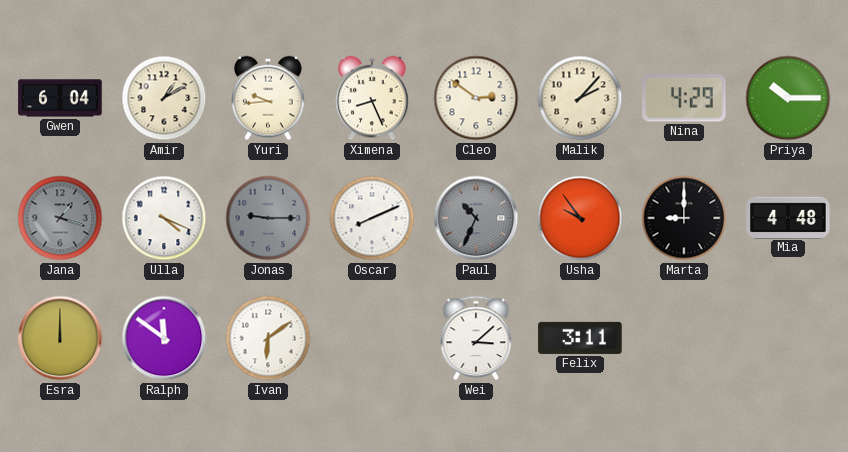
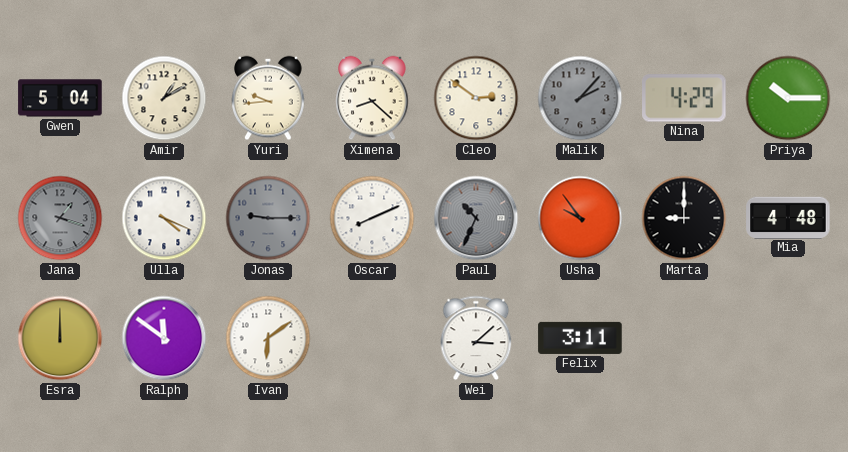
Gwen: 6:04 -> 5:04 (60, 98)
Ximena: 8:26 -> 8:22 (372, 98)
Malik dial: cream -> grey (580, 98)
